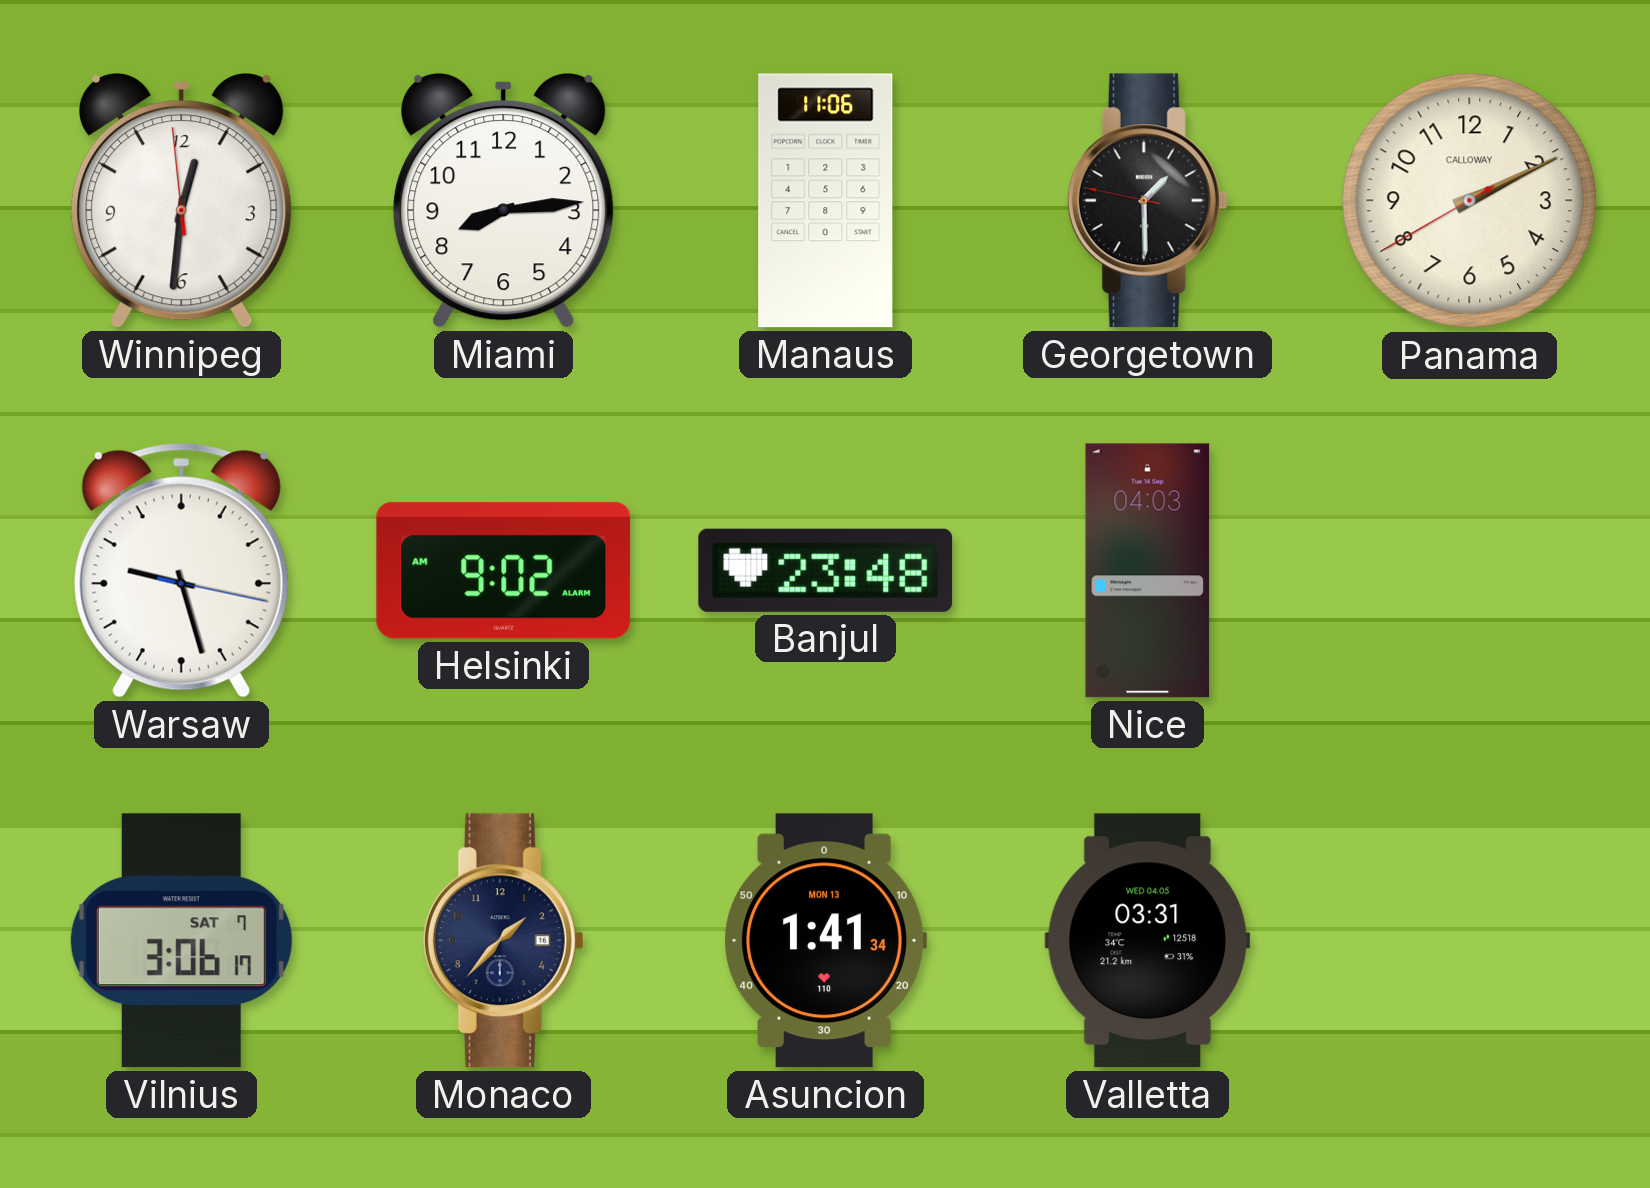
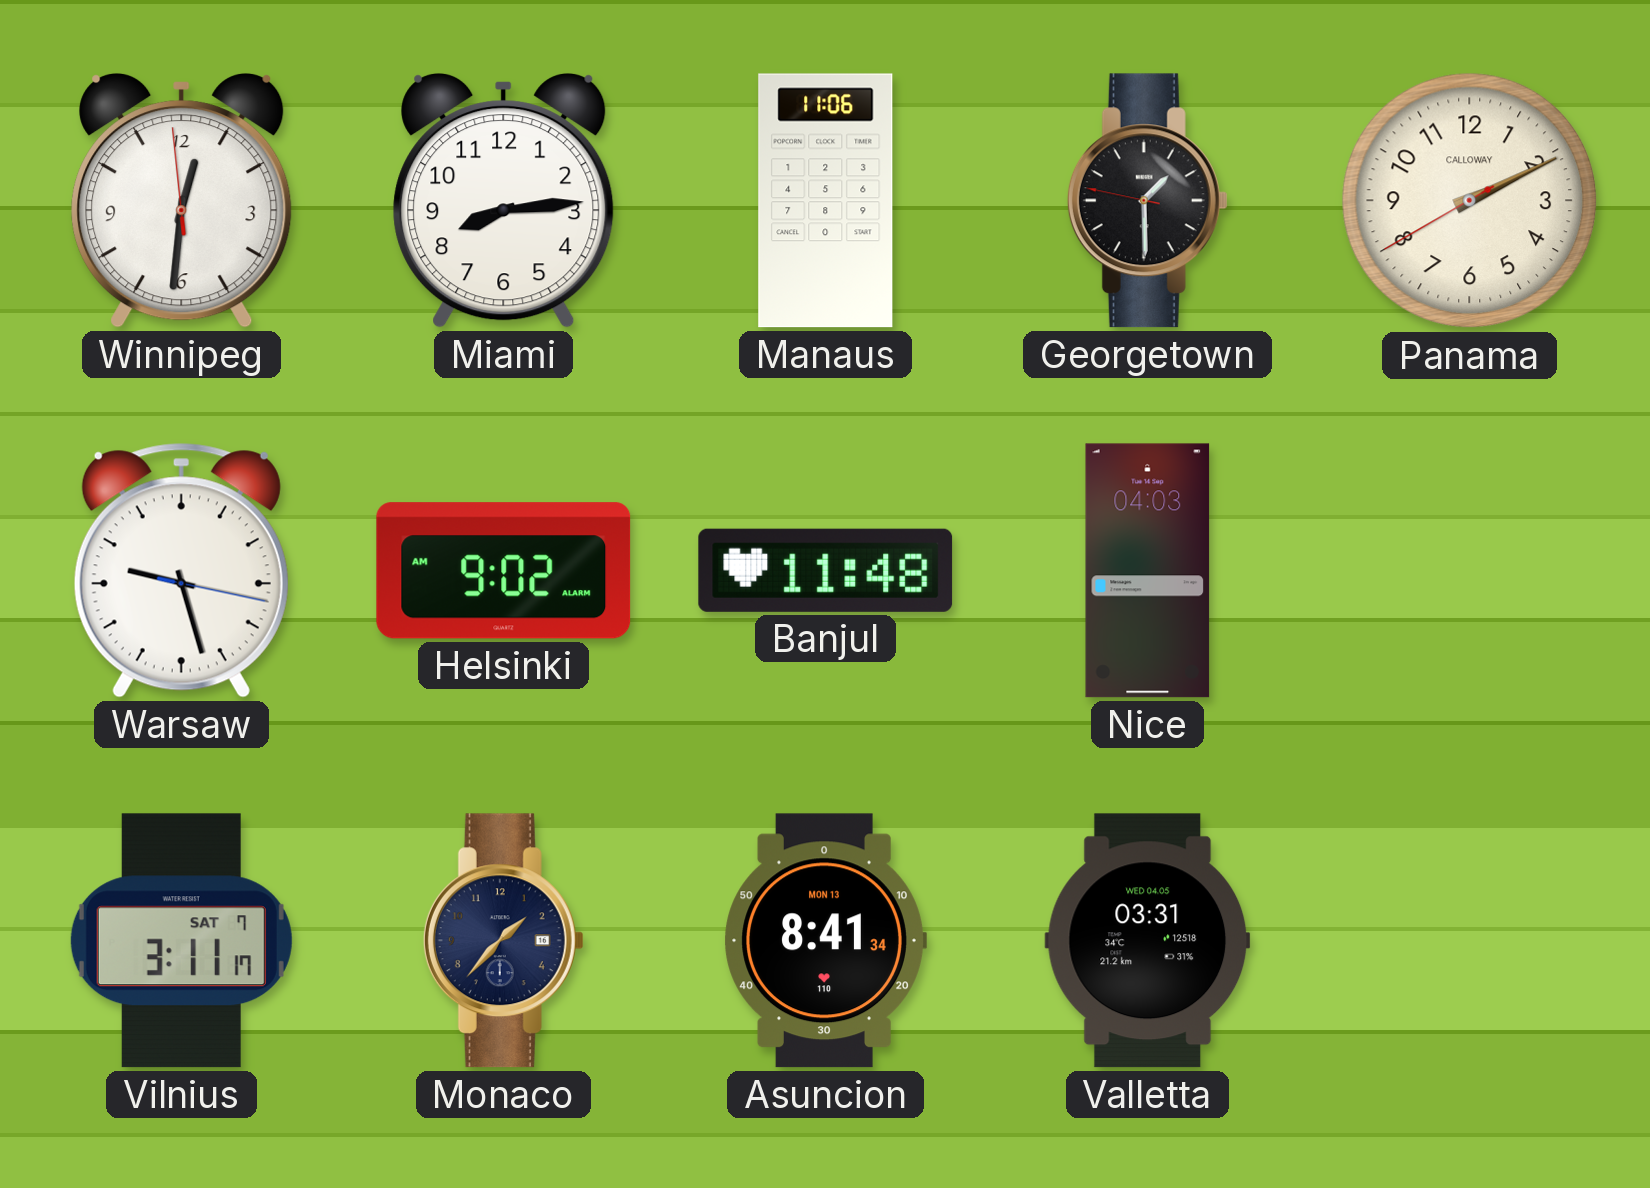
Banjul: 23:48 -> 11:48 (826, 570)
Vilnius: 3:06 -> 3:11 (181, 941)
Asuncion: 1:41 -> 8:41 (825, 941)
